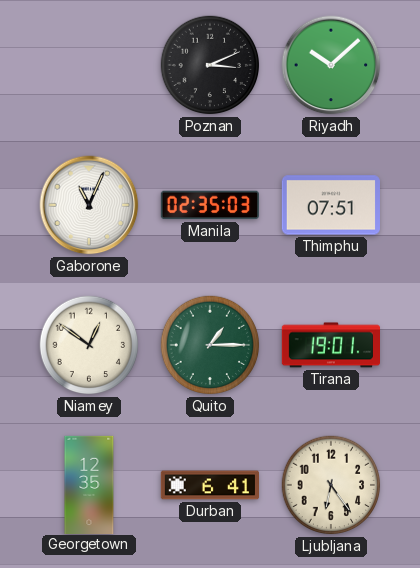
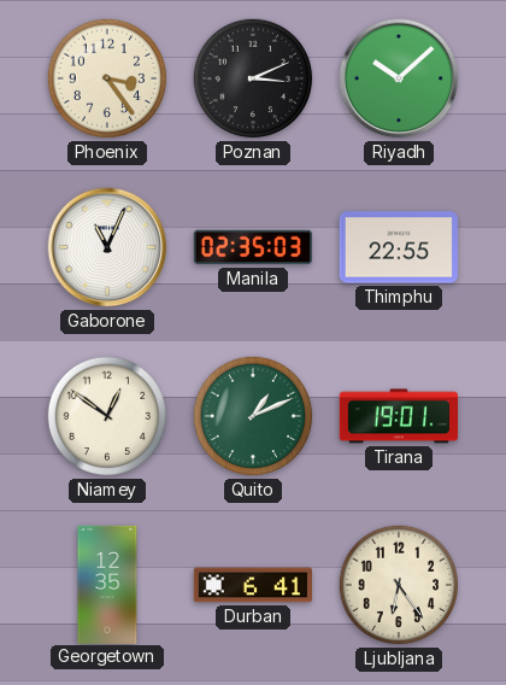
Phoenix: none -> 3:24 (107, 78)
Thimphu: 07:51 -> 22:55 (399, 247)
Quito: 1:15 -> 1:11 (253, 416)
